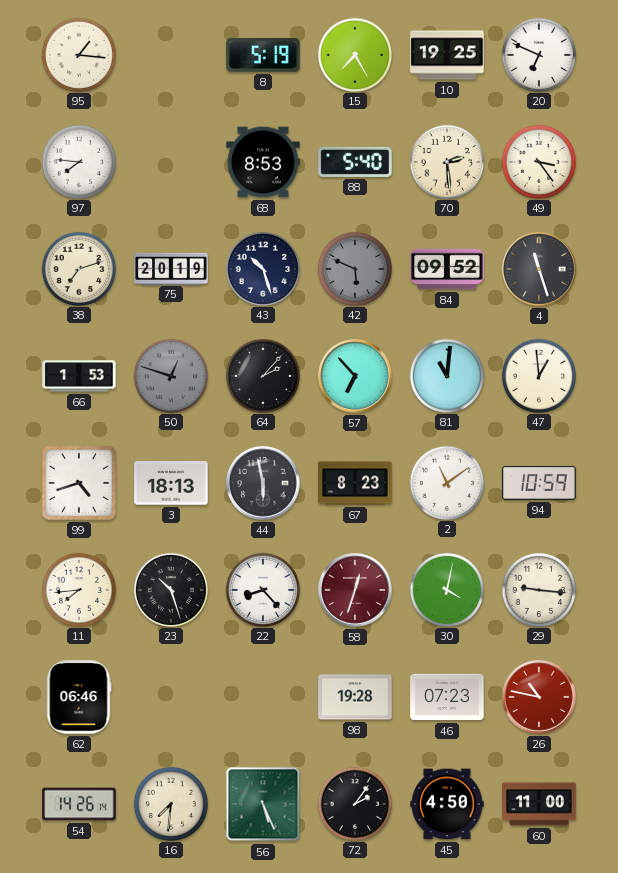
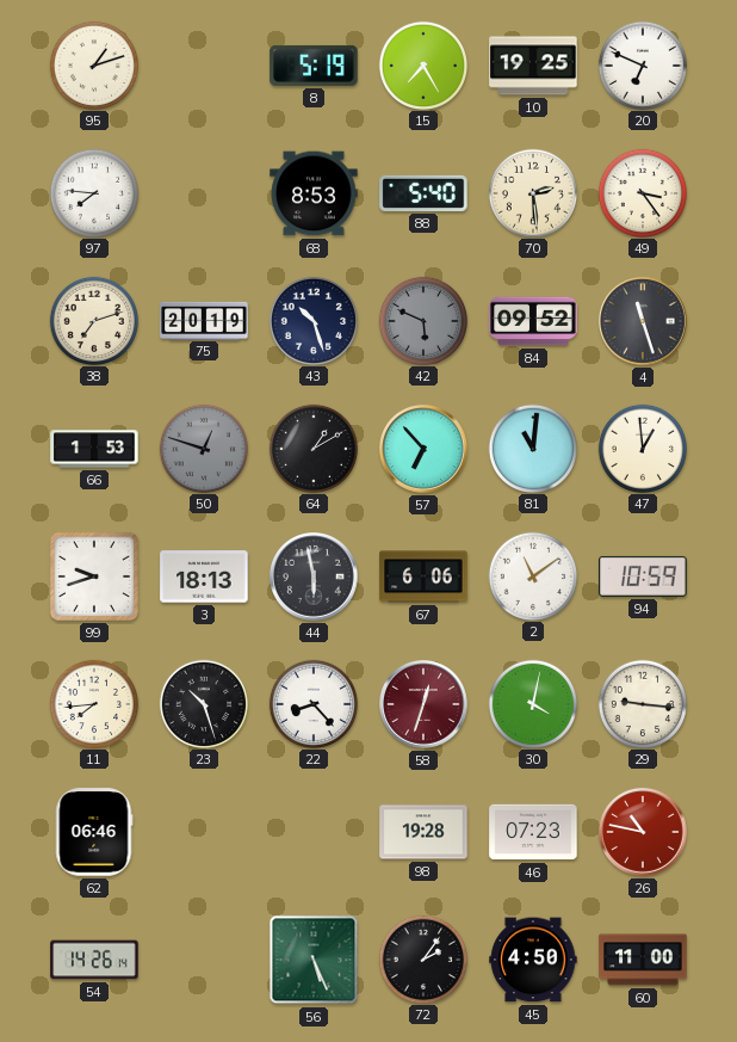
95: 1:16 -> 1:12 (93, 64)
64: 2:07 -> 1:10 (312, 448)
99: 4:42 -> 9:42 (94, 577)
67: 8:23 -> 6:06 (423, 577)
16: 7:31 -> none (170, 803)
